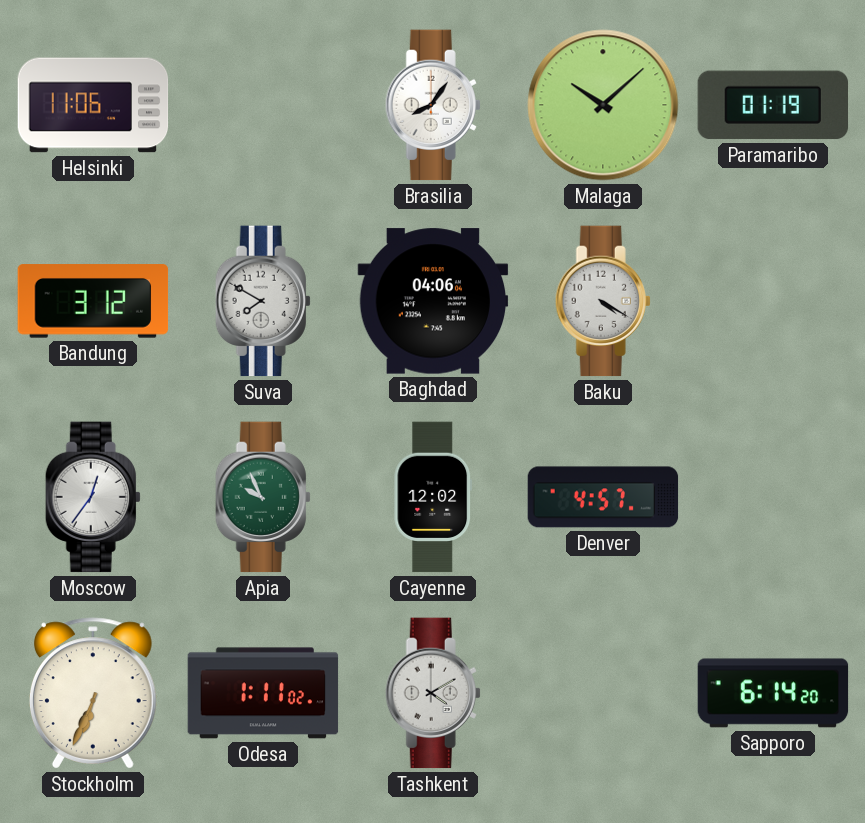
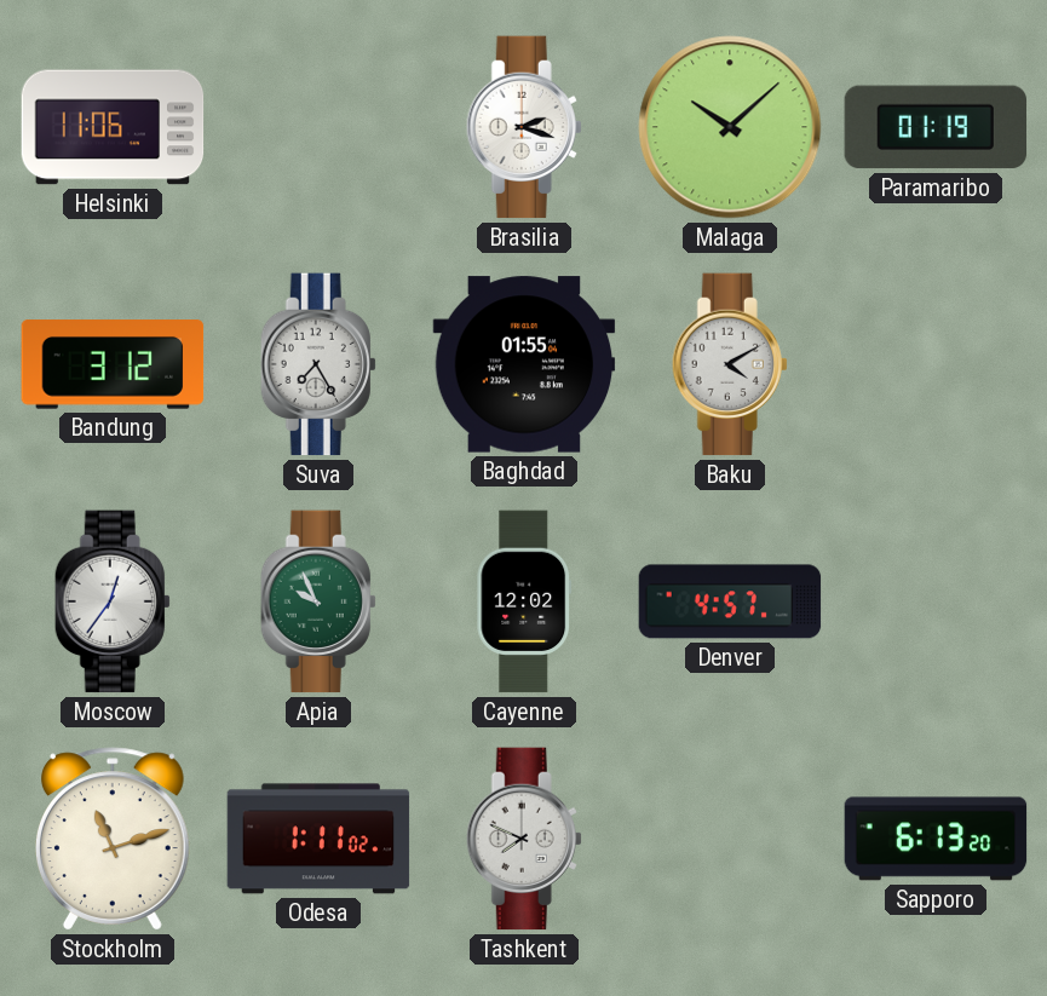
Brasilia: 8:06 -> 2:18 (524, 127)
Suva: 7:50 -> 7:25 (318, 364)
Baghdad: 04:06 -> 01:55 (524, 364)
Baku: 4:20 -> 4:10 (730, 364)
Stockholm: 6:34 -> 11:12 (113, 839)
Tashkent: 4:10 -> 7:49 (524, 839)
Sapporo: 6:14 -> 6:13 (936, 839)
